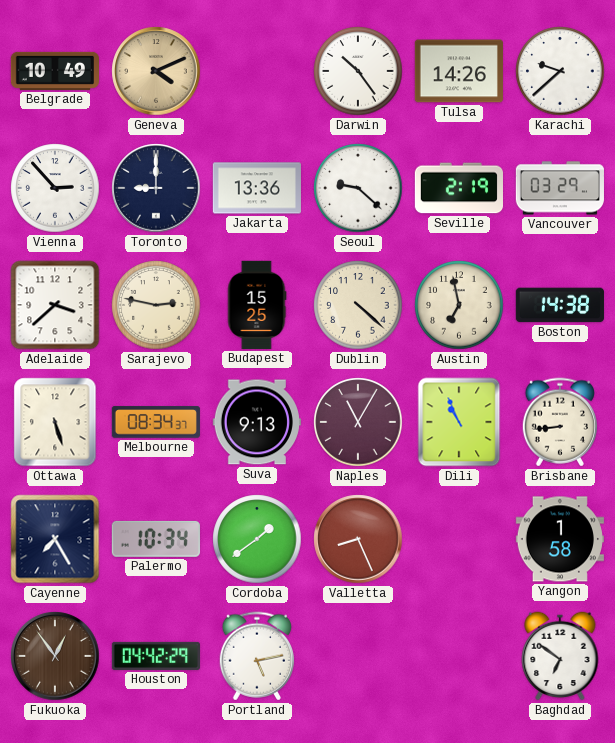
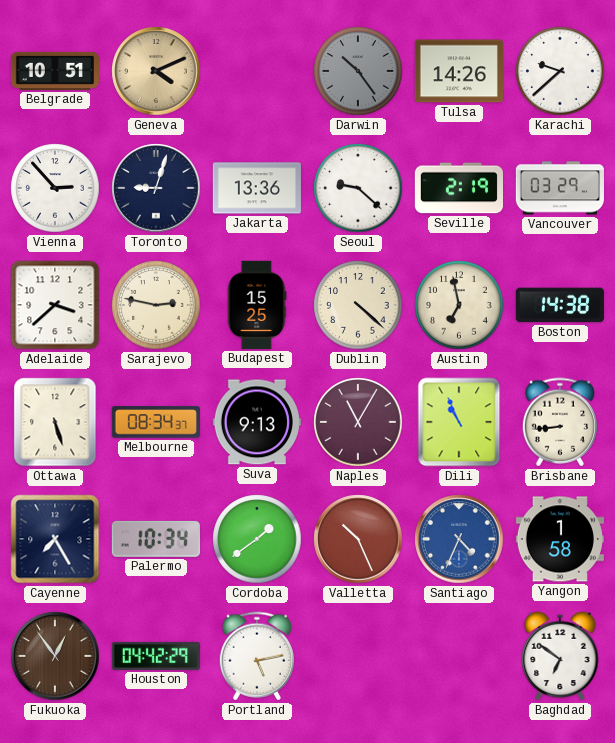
Belgrade: 10:49 -> 10:51 (54, 71)
Darwin dial: white -> grey (358, 71)
Toronto: 9:00 -> 9:03 (156, 188)
Valletta: 8:26 -> 10:26 (358, 539)
Santiago: none -> 4:34 (459, 539)
